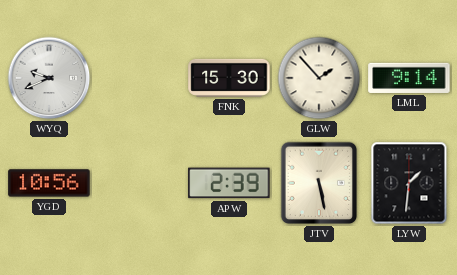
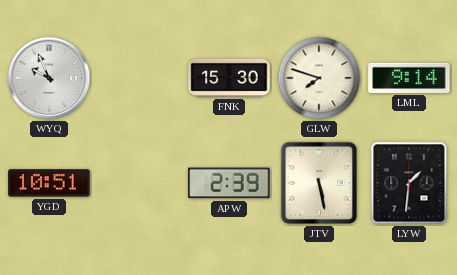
WYQ: 9:41 -> 9:56 (49, 78)
GLW: 1:53 -> 7:48 (319, 78)
YGD: 10:56 -> 10:51 (49, 183)
